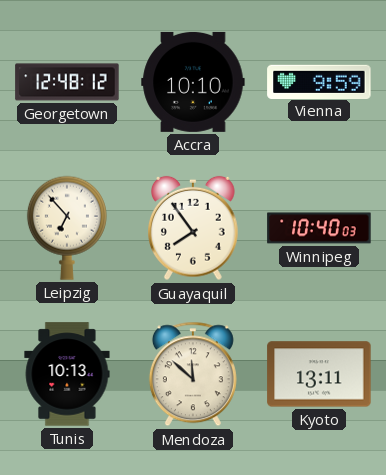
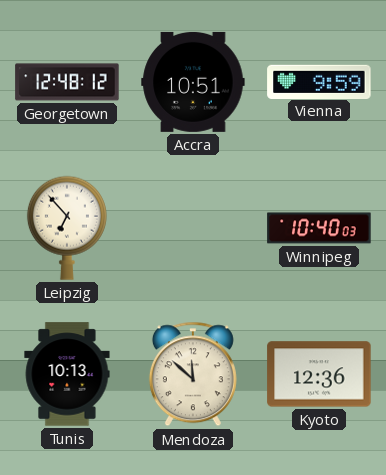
Accra: 10:10 -> 10:51 (193, 82)
Guayaquil: 7:54 -> none (194, 228)
Kyoto: 13:11 -> 12:36 (319, 374)
